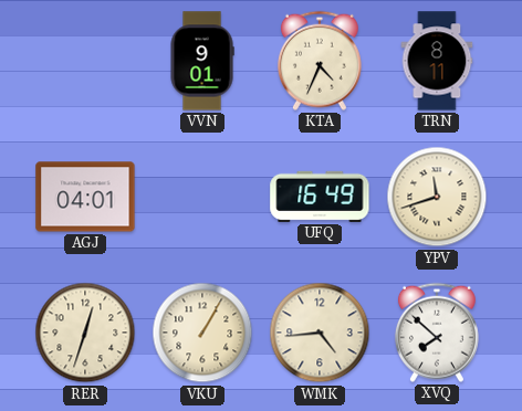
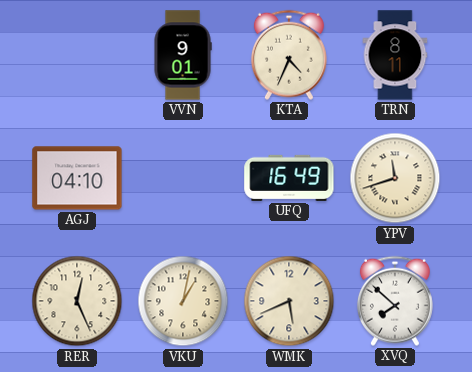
AGJ: 04:01 -> 04:10 (77, 178)
RER: 12:33 -> 12:26 (77, 301)
VKU: 1:05 -> 1:02 (183, 301)
WMK: 4:44 -> 5:41 (289, 301)
